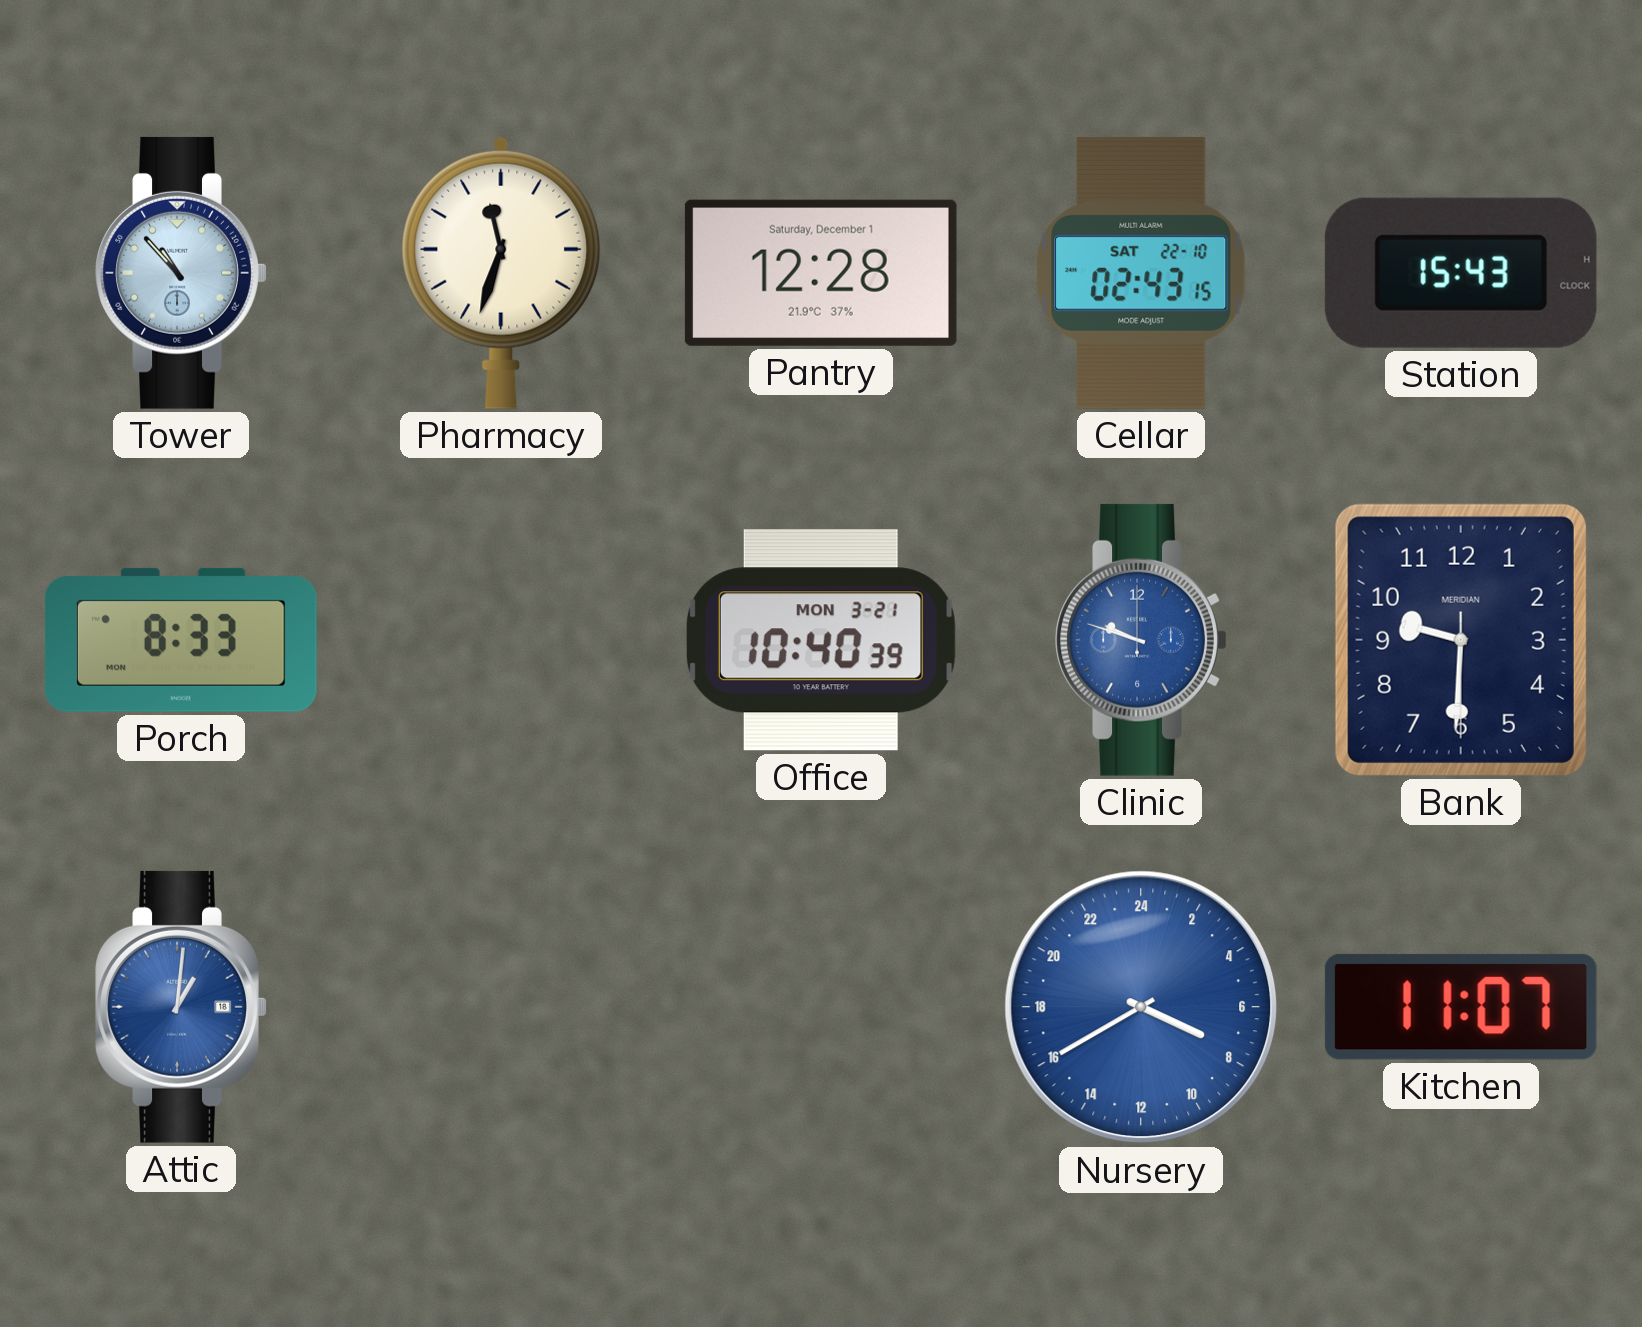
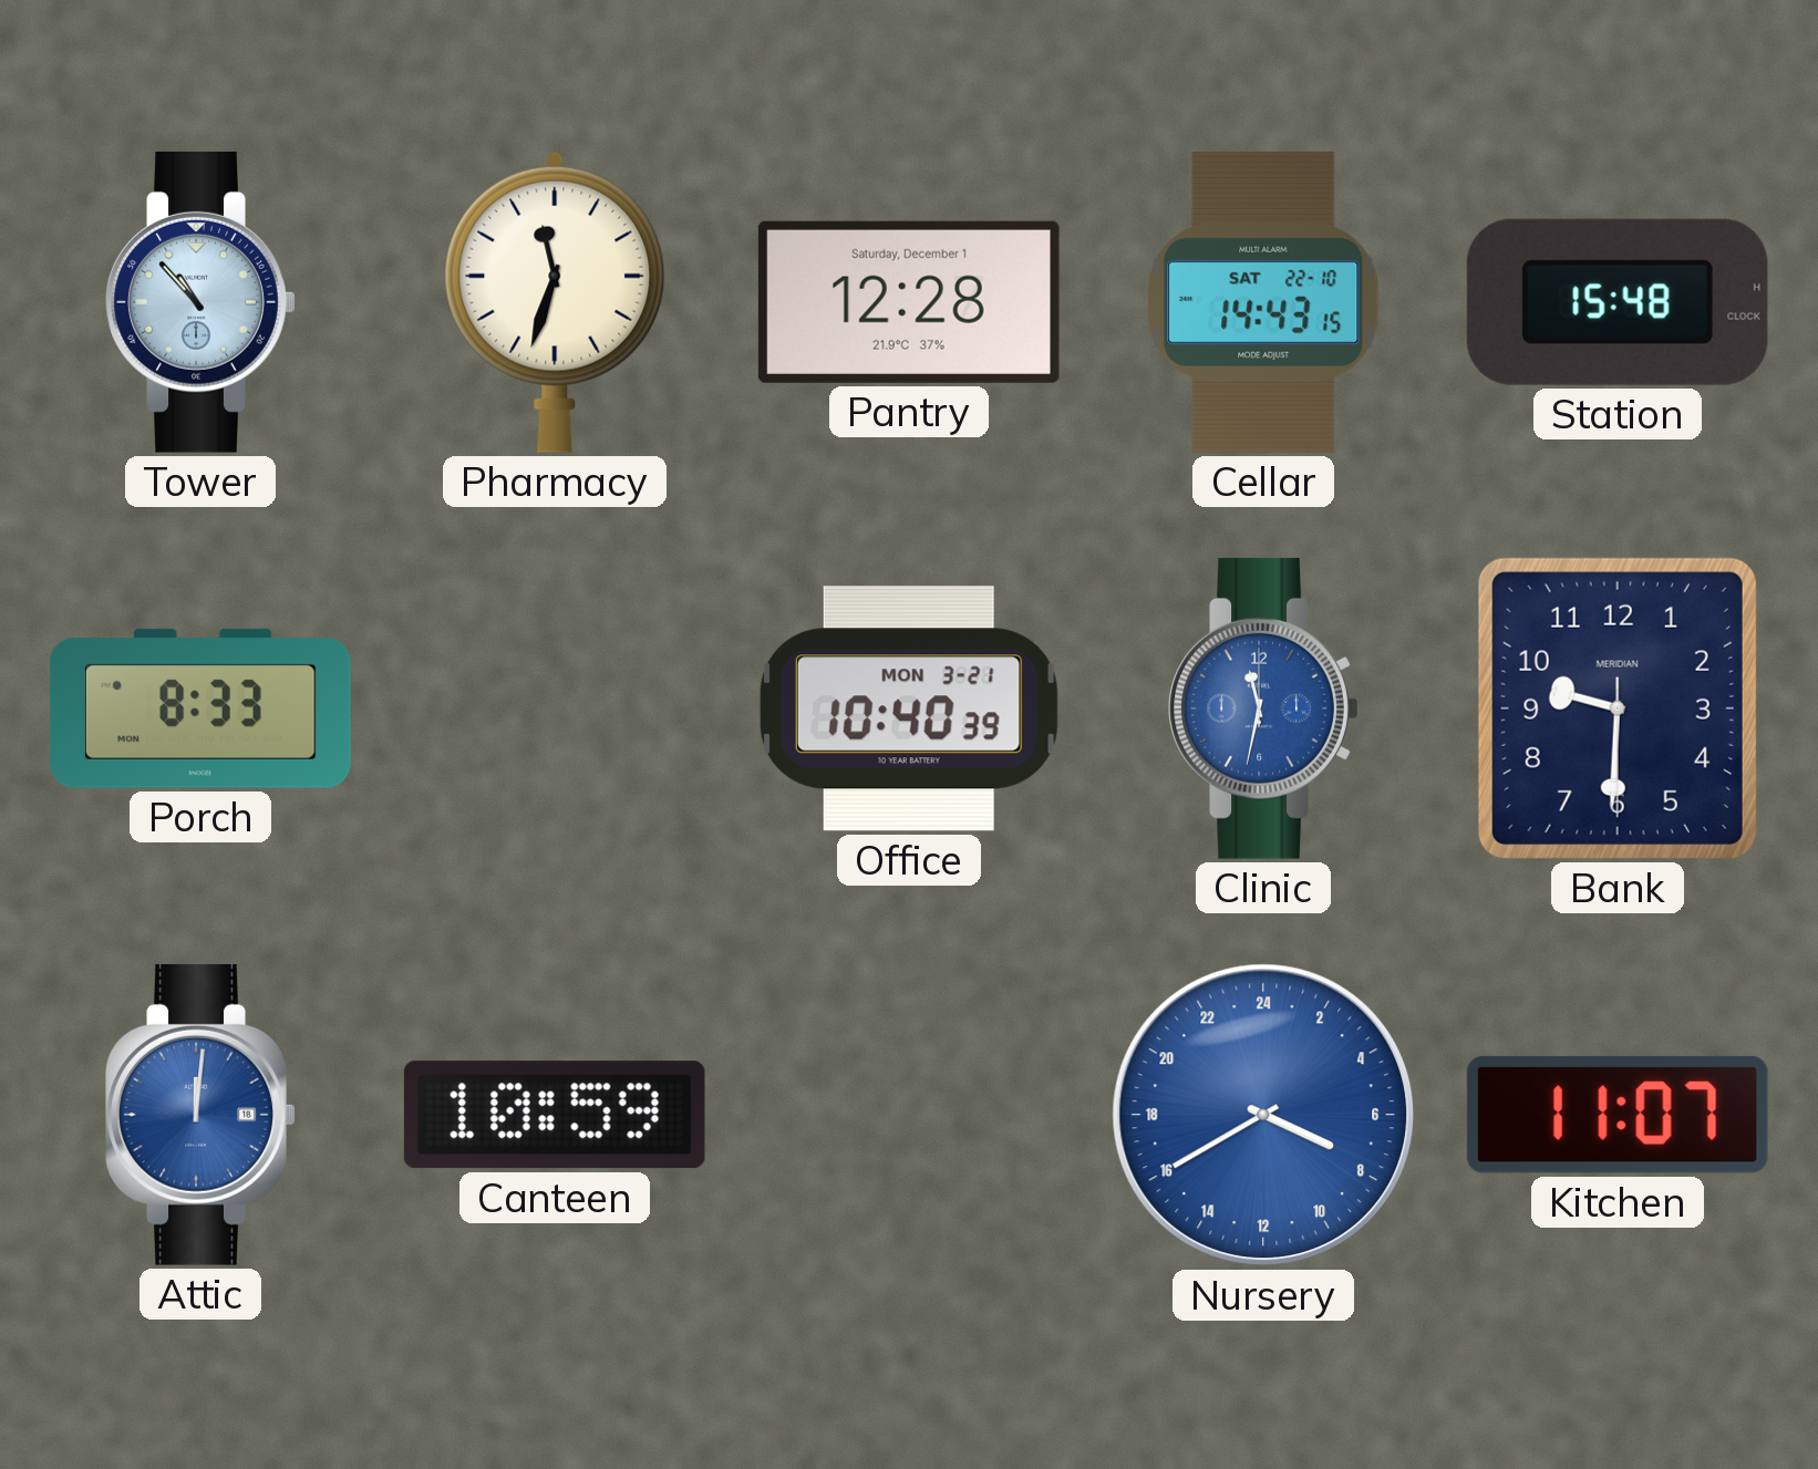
Cellar: 02:43 -> 14:43 (1263, 302)
Station: 15:43 -> 15:48 (1618, 302)
Clinic: 9:48 -> 11:32 (1263, 708)
Attic: 1:01 -> 12:01 (200, 1115)
Canteen: none -> 10:59 (555, 1115)
